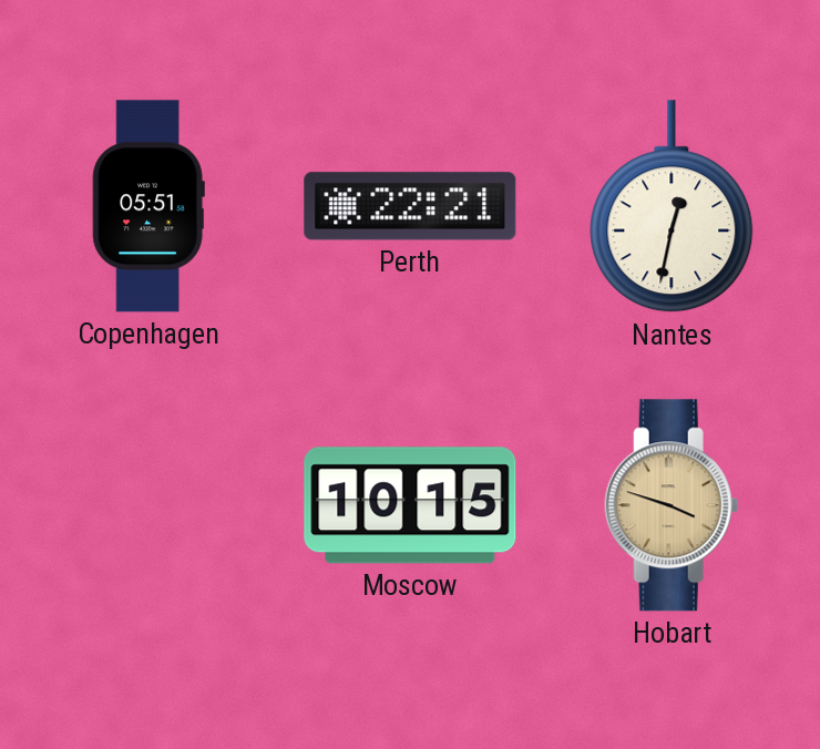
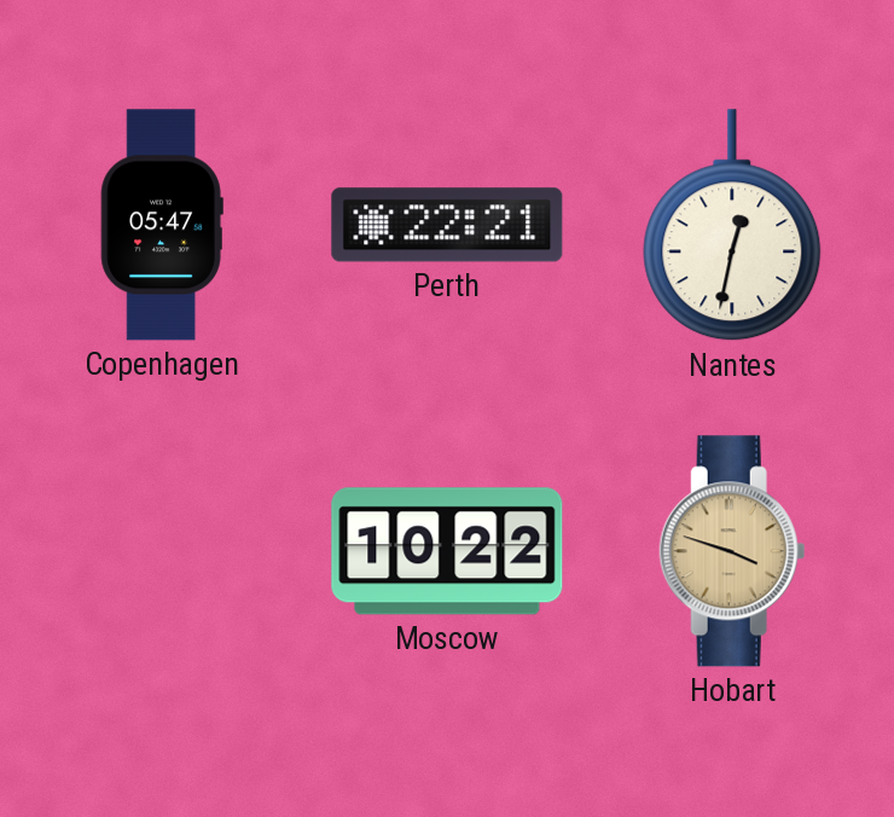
Copenhagen: 05:51 -> 05:47 (162, 225)
Moscow: 10:15 -> 10:22 (447, 551)
